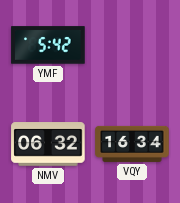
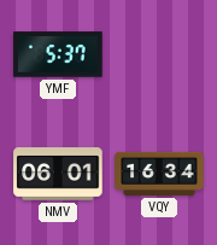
YMF: 5:42 -> 5:37 (58, 54)
NMV: 06:32 -> 06:01 (58, 174)
